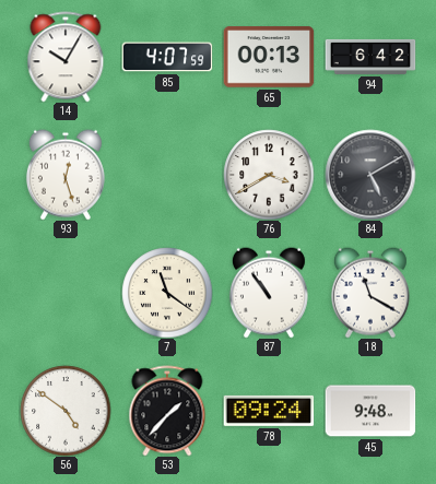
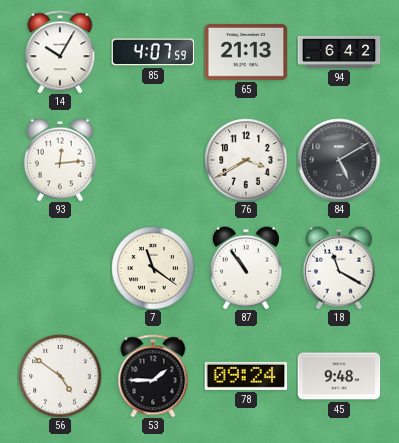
65: 00:13 -> 21:13 (246, 52)
93: 12:27 -> 12:14 (60, 160)
53: 1:37 -> 1:45 (153, 376)
